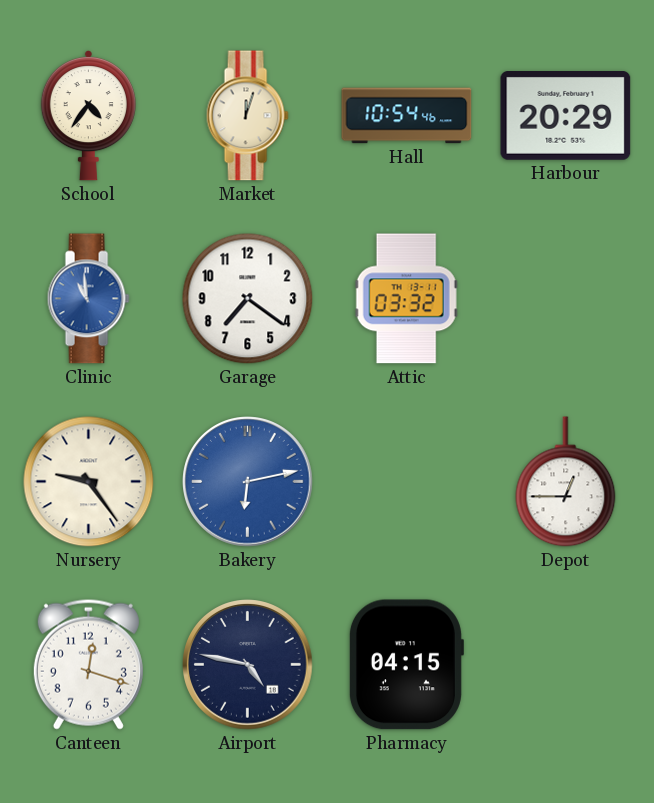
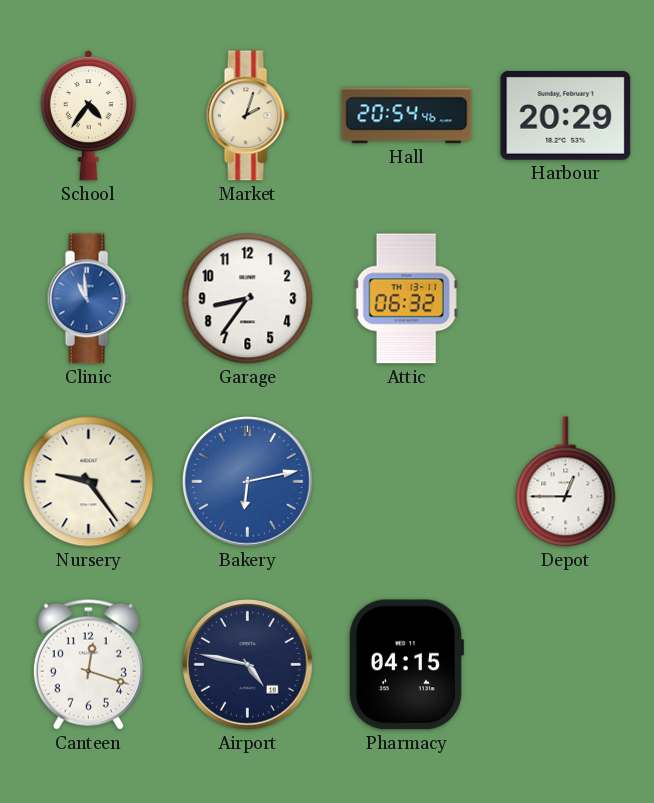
Market: 12:03 -> 2:03 (247, 116)
Hall: 10:54 -> 20:54 (407, 116)
Garage: 7:21 -> 8:36 (248, 299)
Attic: 03:32 -> 06:32 (406, 299)
